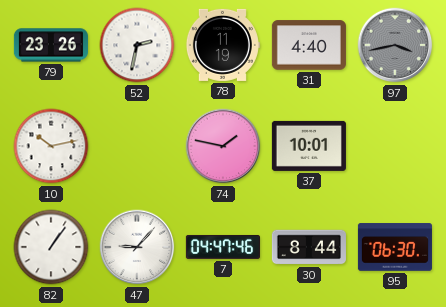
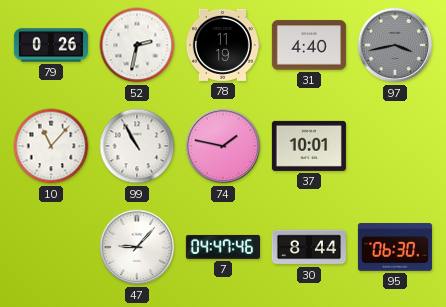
79: 23:26 -> 0:26 (51, 45)
10: 10:13 -> 11:07 (51, 146)
99: none -> 10:55 (137, 146)
82: 1:06 -> none (51, 247)
